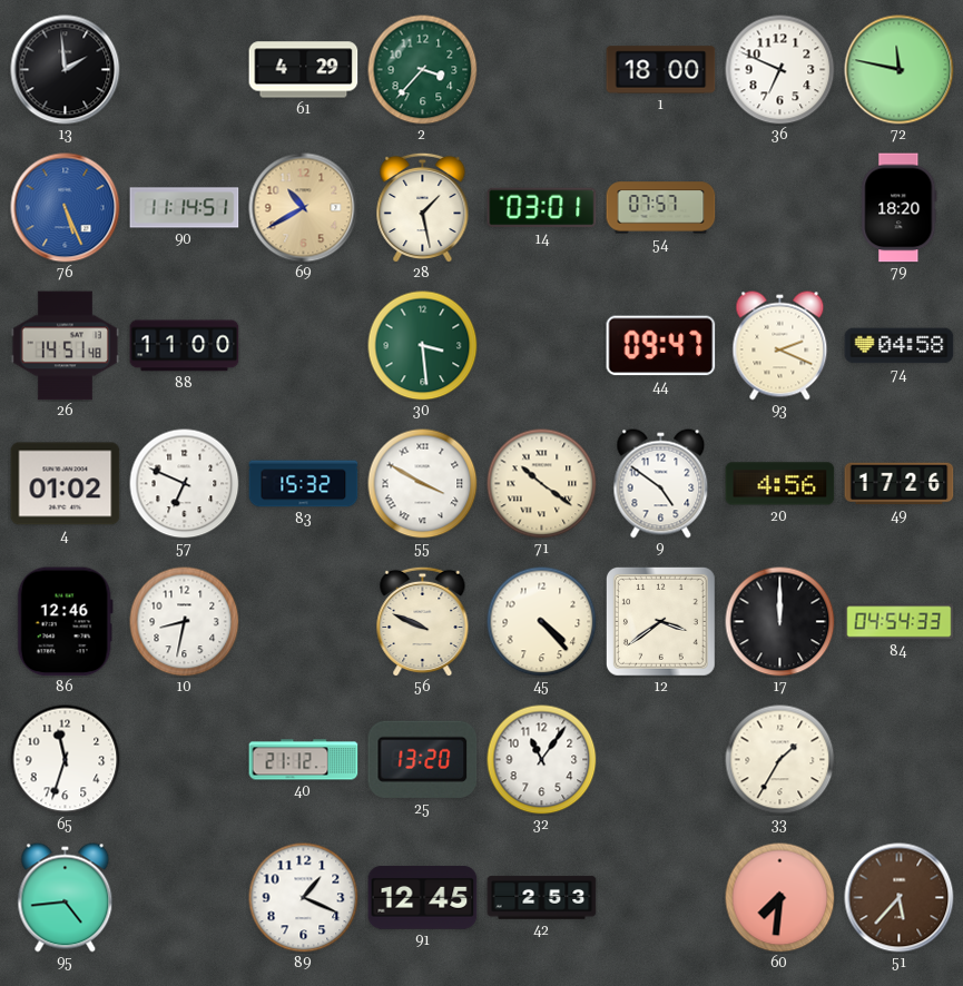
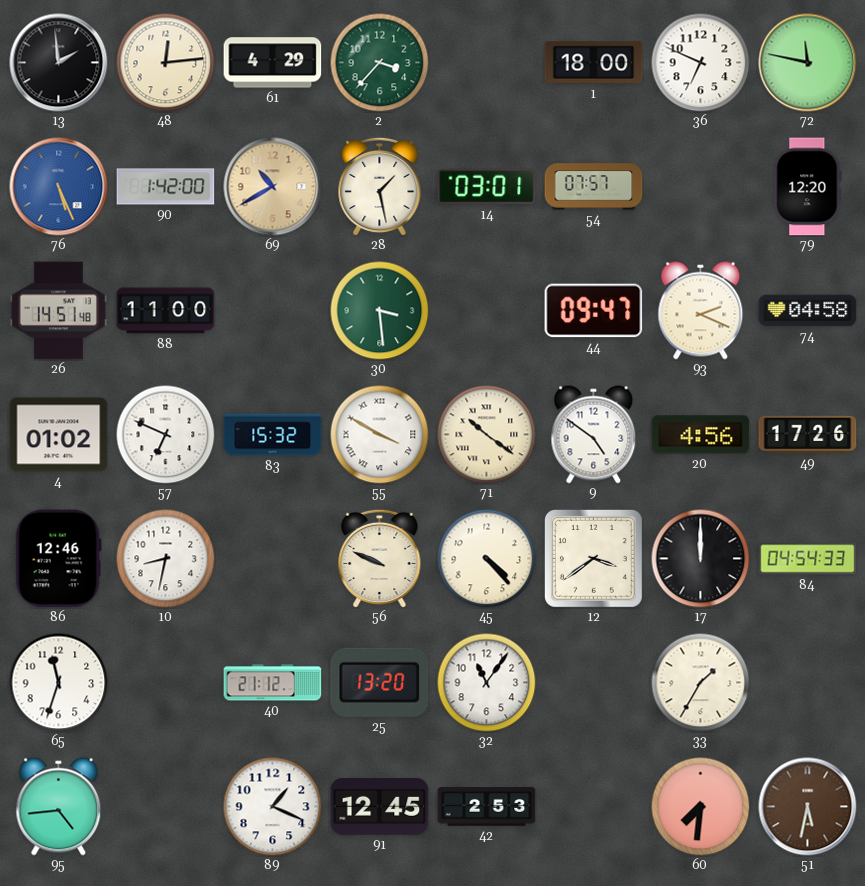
48: none -> 12:14 (166, 63)
90: 11:14 -> 1:42 (166, 187)
79: 18:20 -> 12:20 (808, 187)
51: 5:37 -> 5:32 (808, 807)
